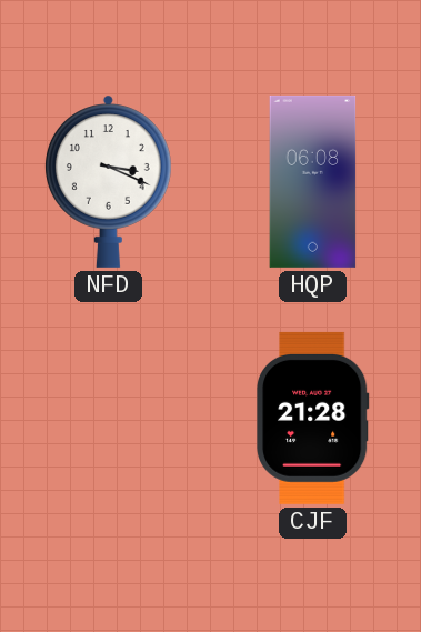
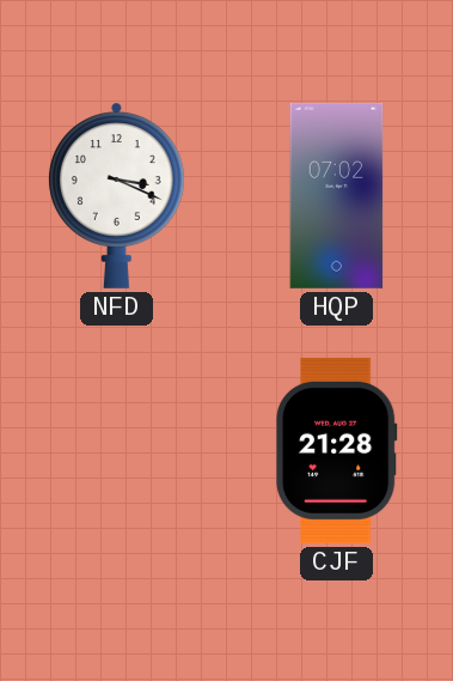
HQP: 06:08 -> 07:02 (337, 195)
